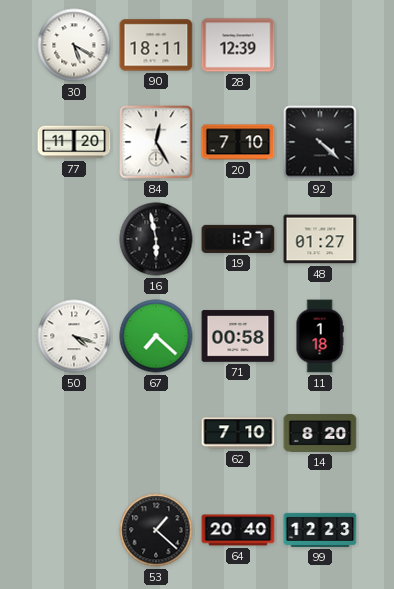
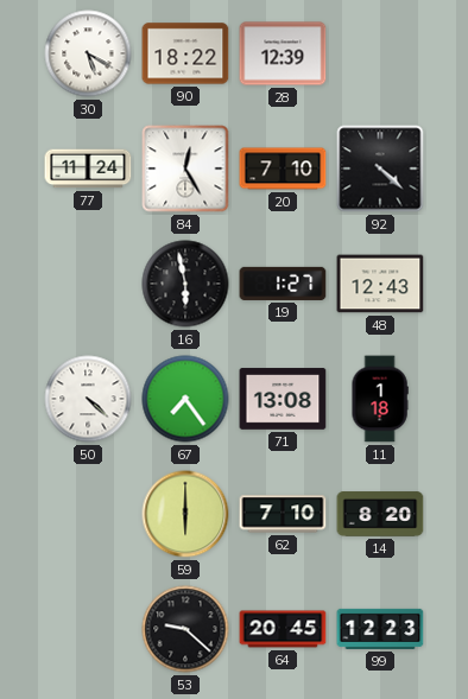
90: 18:11 -> 18:22 (185, 53)
77: 11:20 -> 11:24 (88, 169)
48: 01:27 -> 12:43 (380, 284)
50: 4:18 -> 4:22 (88, 399)
67: 7:22 -> 7:24 (185, 399)
71: 00:58 -> 13:08 (283, 399)
59: none -> 6:00 (185, 514)
53: 1:22 -> 9:22 (185, 629)
64: 20:40 -> 20:45 (283, 629)
